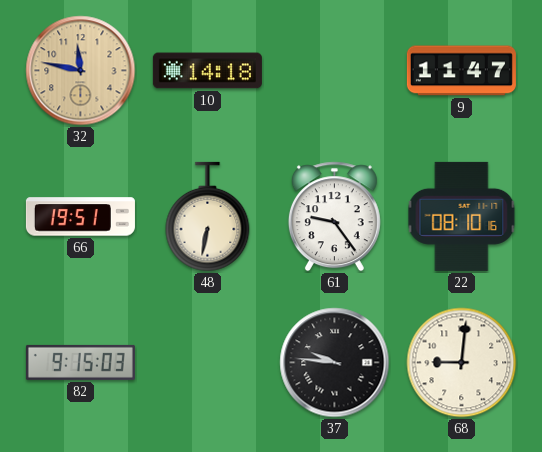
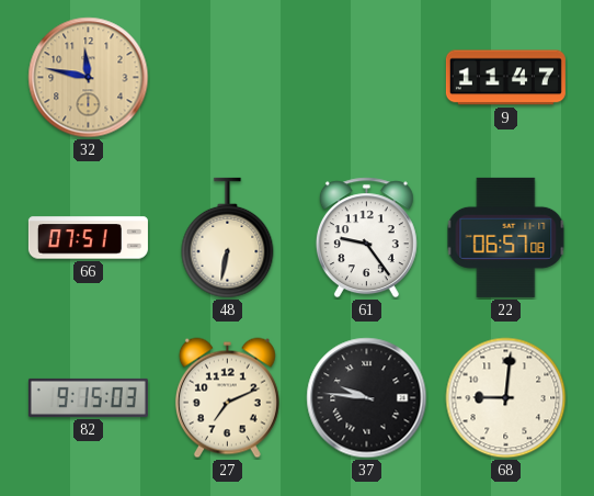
10: 14:18 -> none (207, 71)
66: 19:51 -> 07:51 (88, 238)
22: 08:10 -> 06:57 (506, 237)
27: none -> 7:11 (227, 398)
